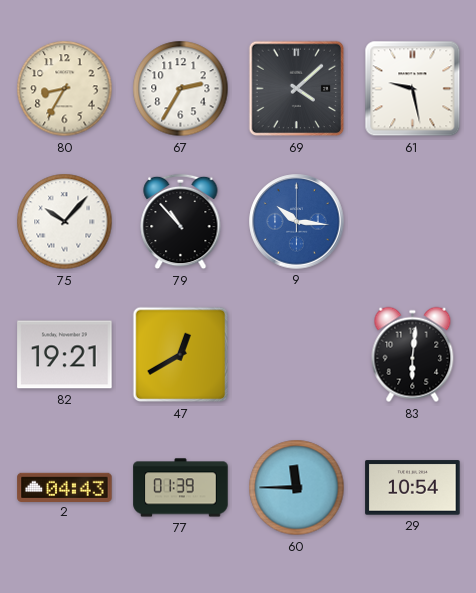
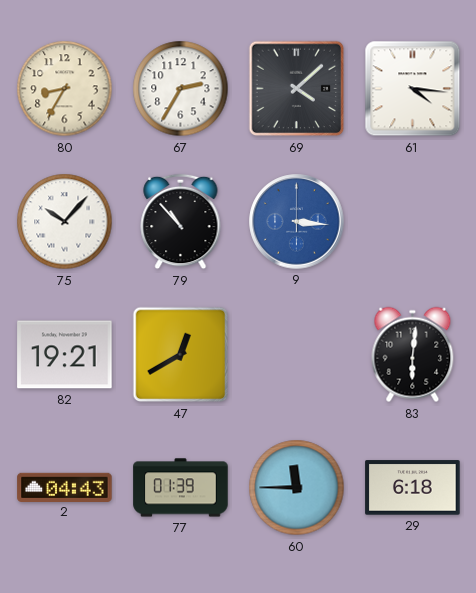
61: 9:28 -> 4:16 (413, 89)
9: 10:16 -> 3:16 (297, 222)
29: 10:54 -> 6:18 (413, 488)
